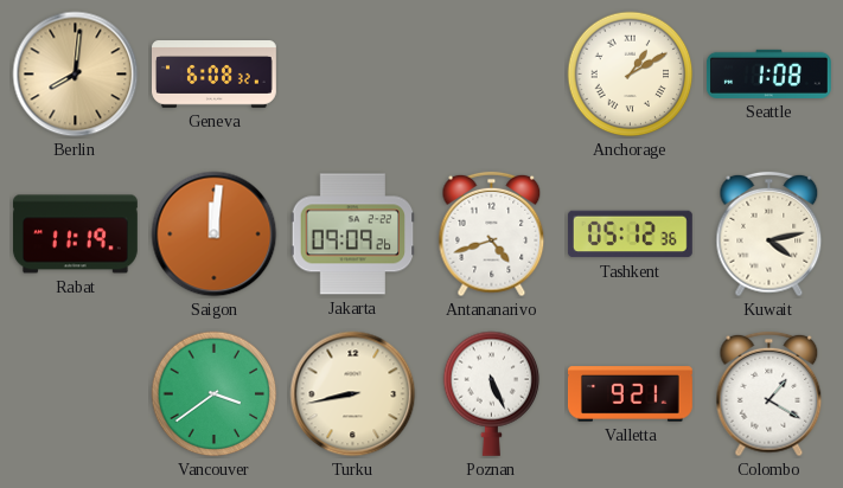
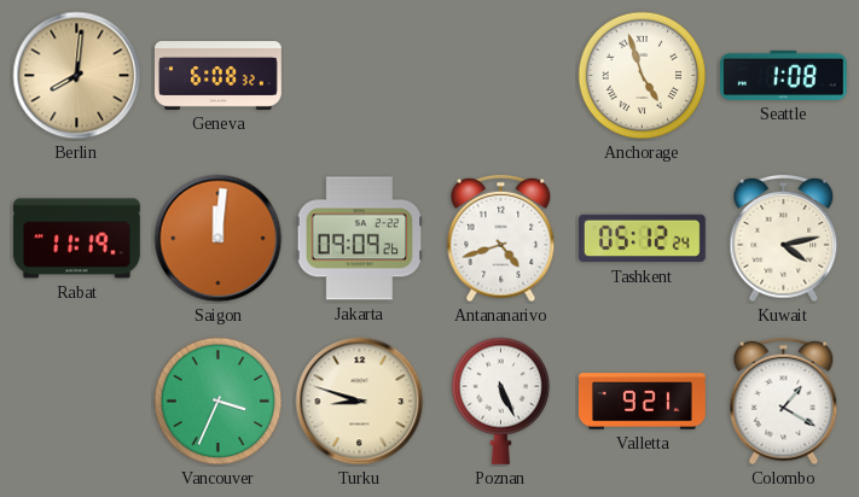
Anchorage: 1:10 -> 4:57 (643, 76)
Tashkent: 05:12:36 -> 05:12:24 (642, 239)
Vancouver: 3:39 -> 3:34 (219, 402)
Turku: 8:43 -> 8:48 (360, 402)
